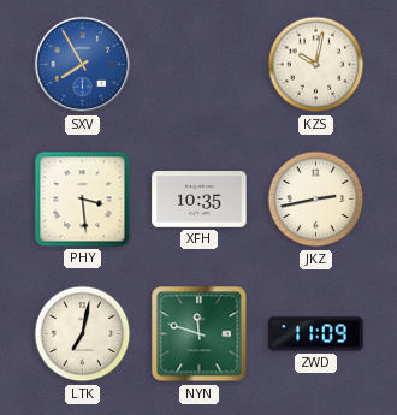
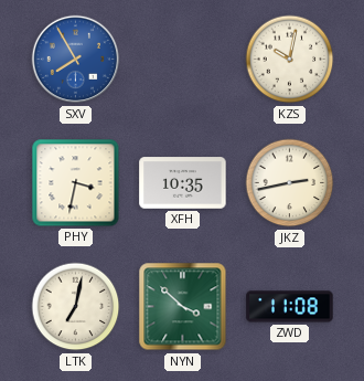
PHY: 3:29 -> 3:32 (76, 183)
NYN: 11:48 -> 3:52 (183, 307)
ZWD: 11:09 -> 11:08 (290, 307)
